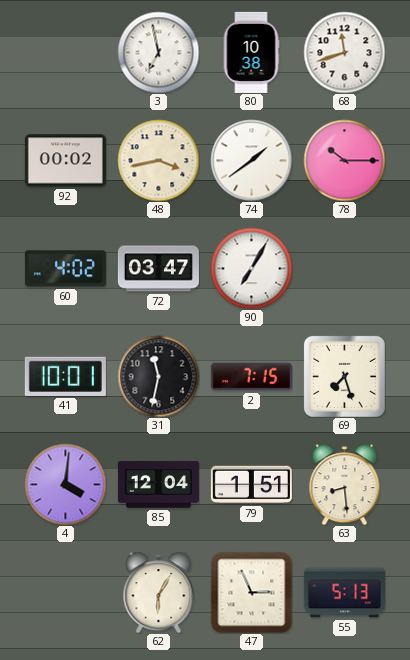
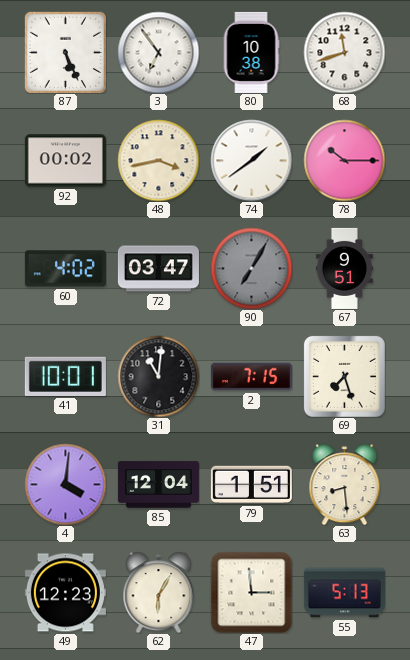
87: none -> 5:26 (65, 52)
3: 6:58 -> 6:54 (158, 52)
90 dial: white -> grey (251, 268)
67: none -> 9:51 (344, 268)
31: 11:32 -> 11:01 (158, 376)
49: none -> 12:23 (65, 593)
47: 2:56 -> 2:59 (251, 592)
